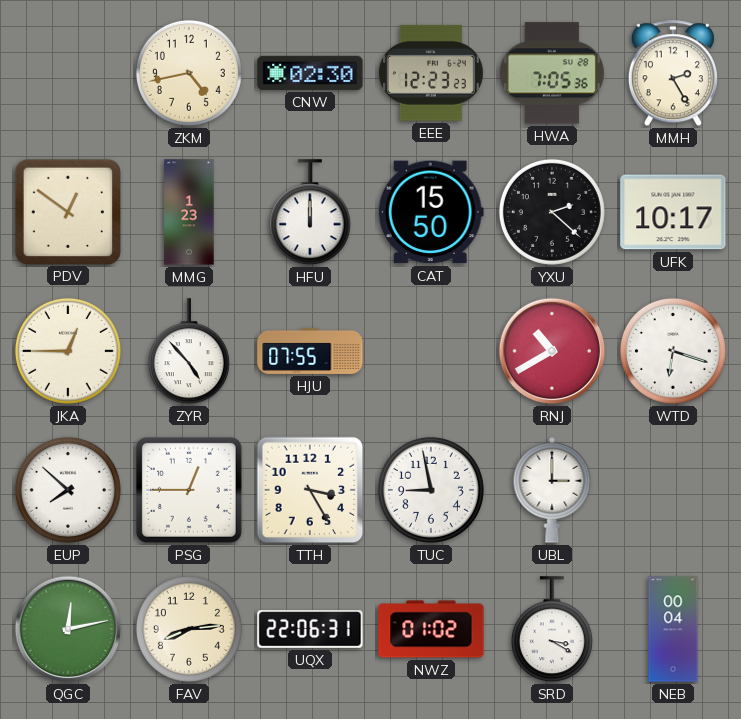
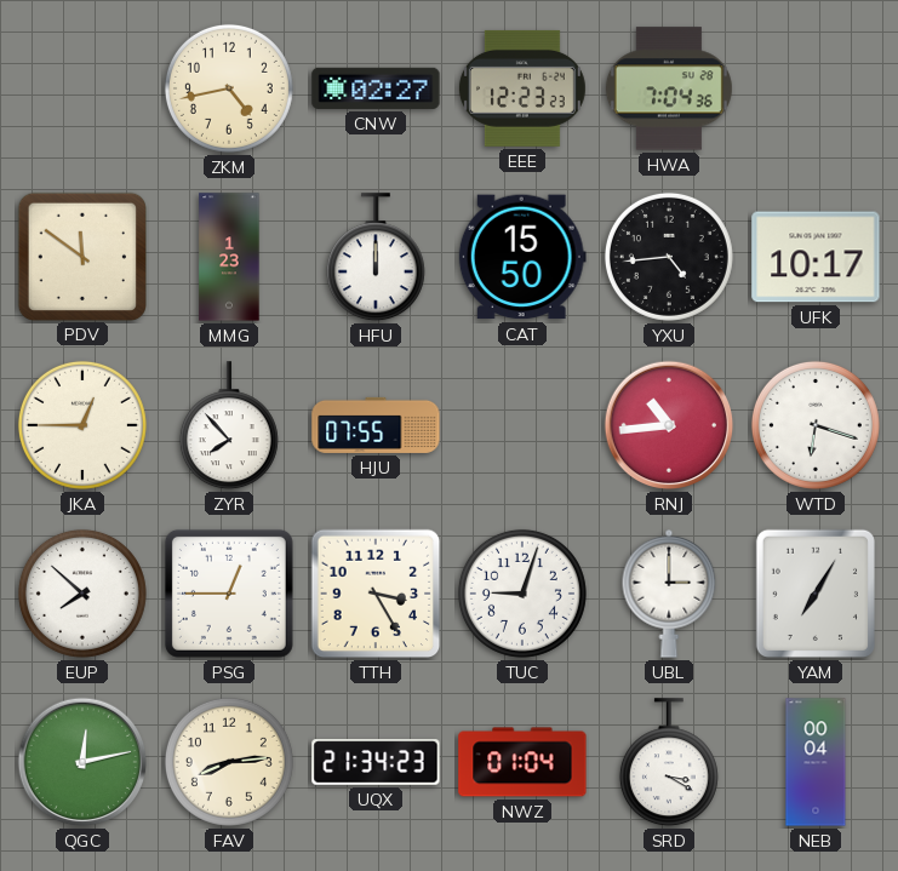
CNW: 02:30 -> 02:27 (376, 88)
HWA: 7:05 -> 7:04 (669, 88)
MMH: 2:25 -> none (673, 74)
PDV: 12:51 -> 11:51 (81, 256)
YXU: 2:22 -> 4:44 (669, 257)
ZYR: 4:53 -> 7:53 (229, 426)
RNJ: 10:40 -> 10:44 (669, 425)
TUC: 8:58 -> 9:03 (522, 594)
YAM: none -> 7:05 (816, 594)
UQX: 22:06 -> 21:34 (376, 762)
NWZ: 01:02 -> 01:04 (522, 762)
